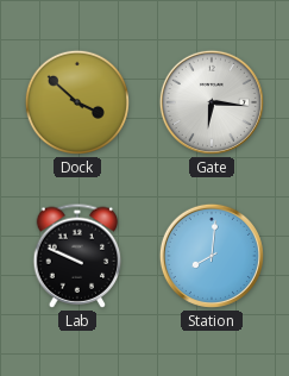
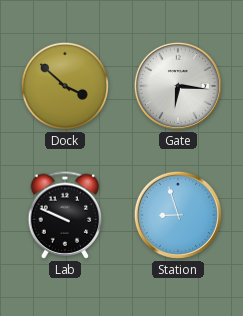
Station: 8:01 -> 8:57 (178, 215)
